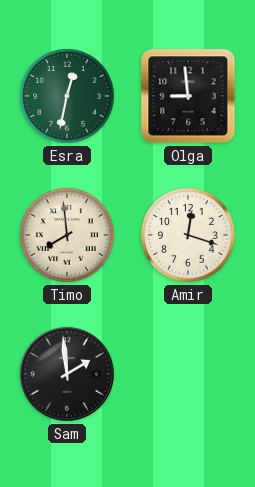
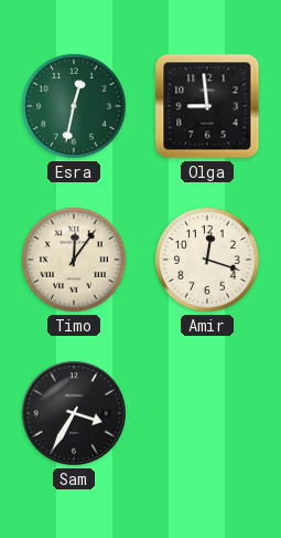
Timo: 7:59 -> 12:06 (74, 260)
Sam: 1:59 -> 3:35 (74, 413)
